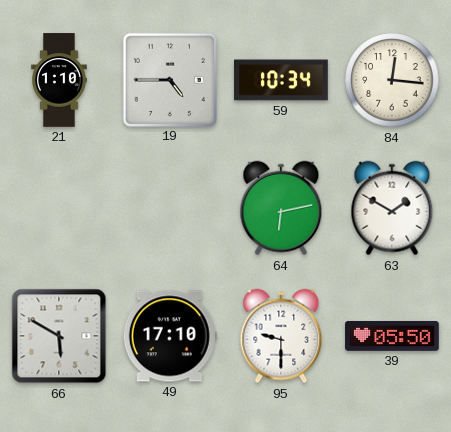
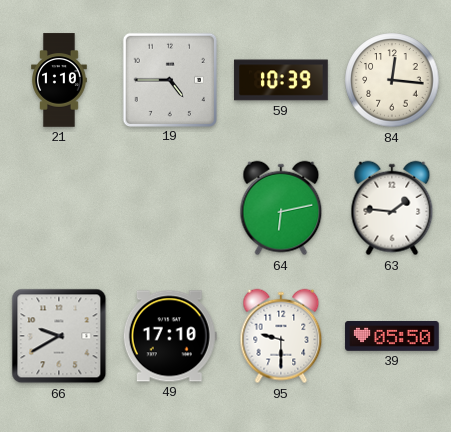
59: 10:34 -> 10:39 (281, 80)
63: 1:50 -> 1:46 (392, 208)
66: 5:50 -> 9:40 (59, 336)
